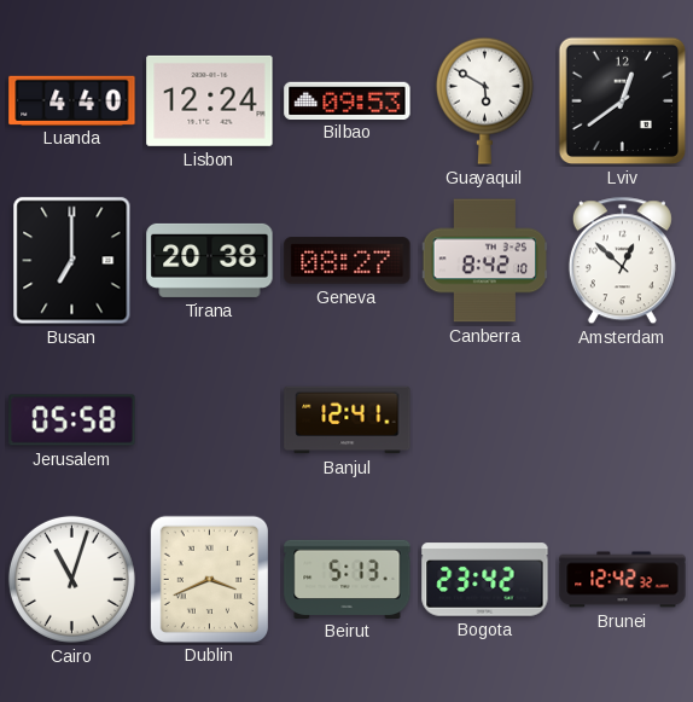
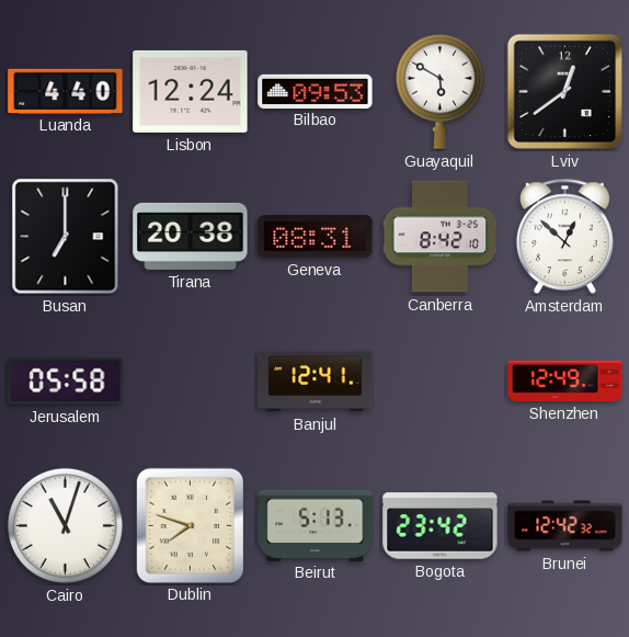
Geneva: 08:27 -> 08:31 (316, 237)
Shenzhen: none -> 12:49 (565, 380)
Dublin: 3:41 -> 7:48 (190, 525)
